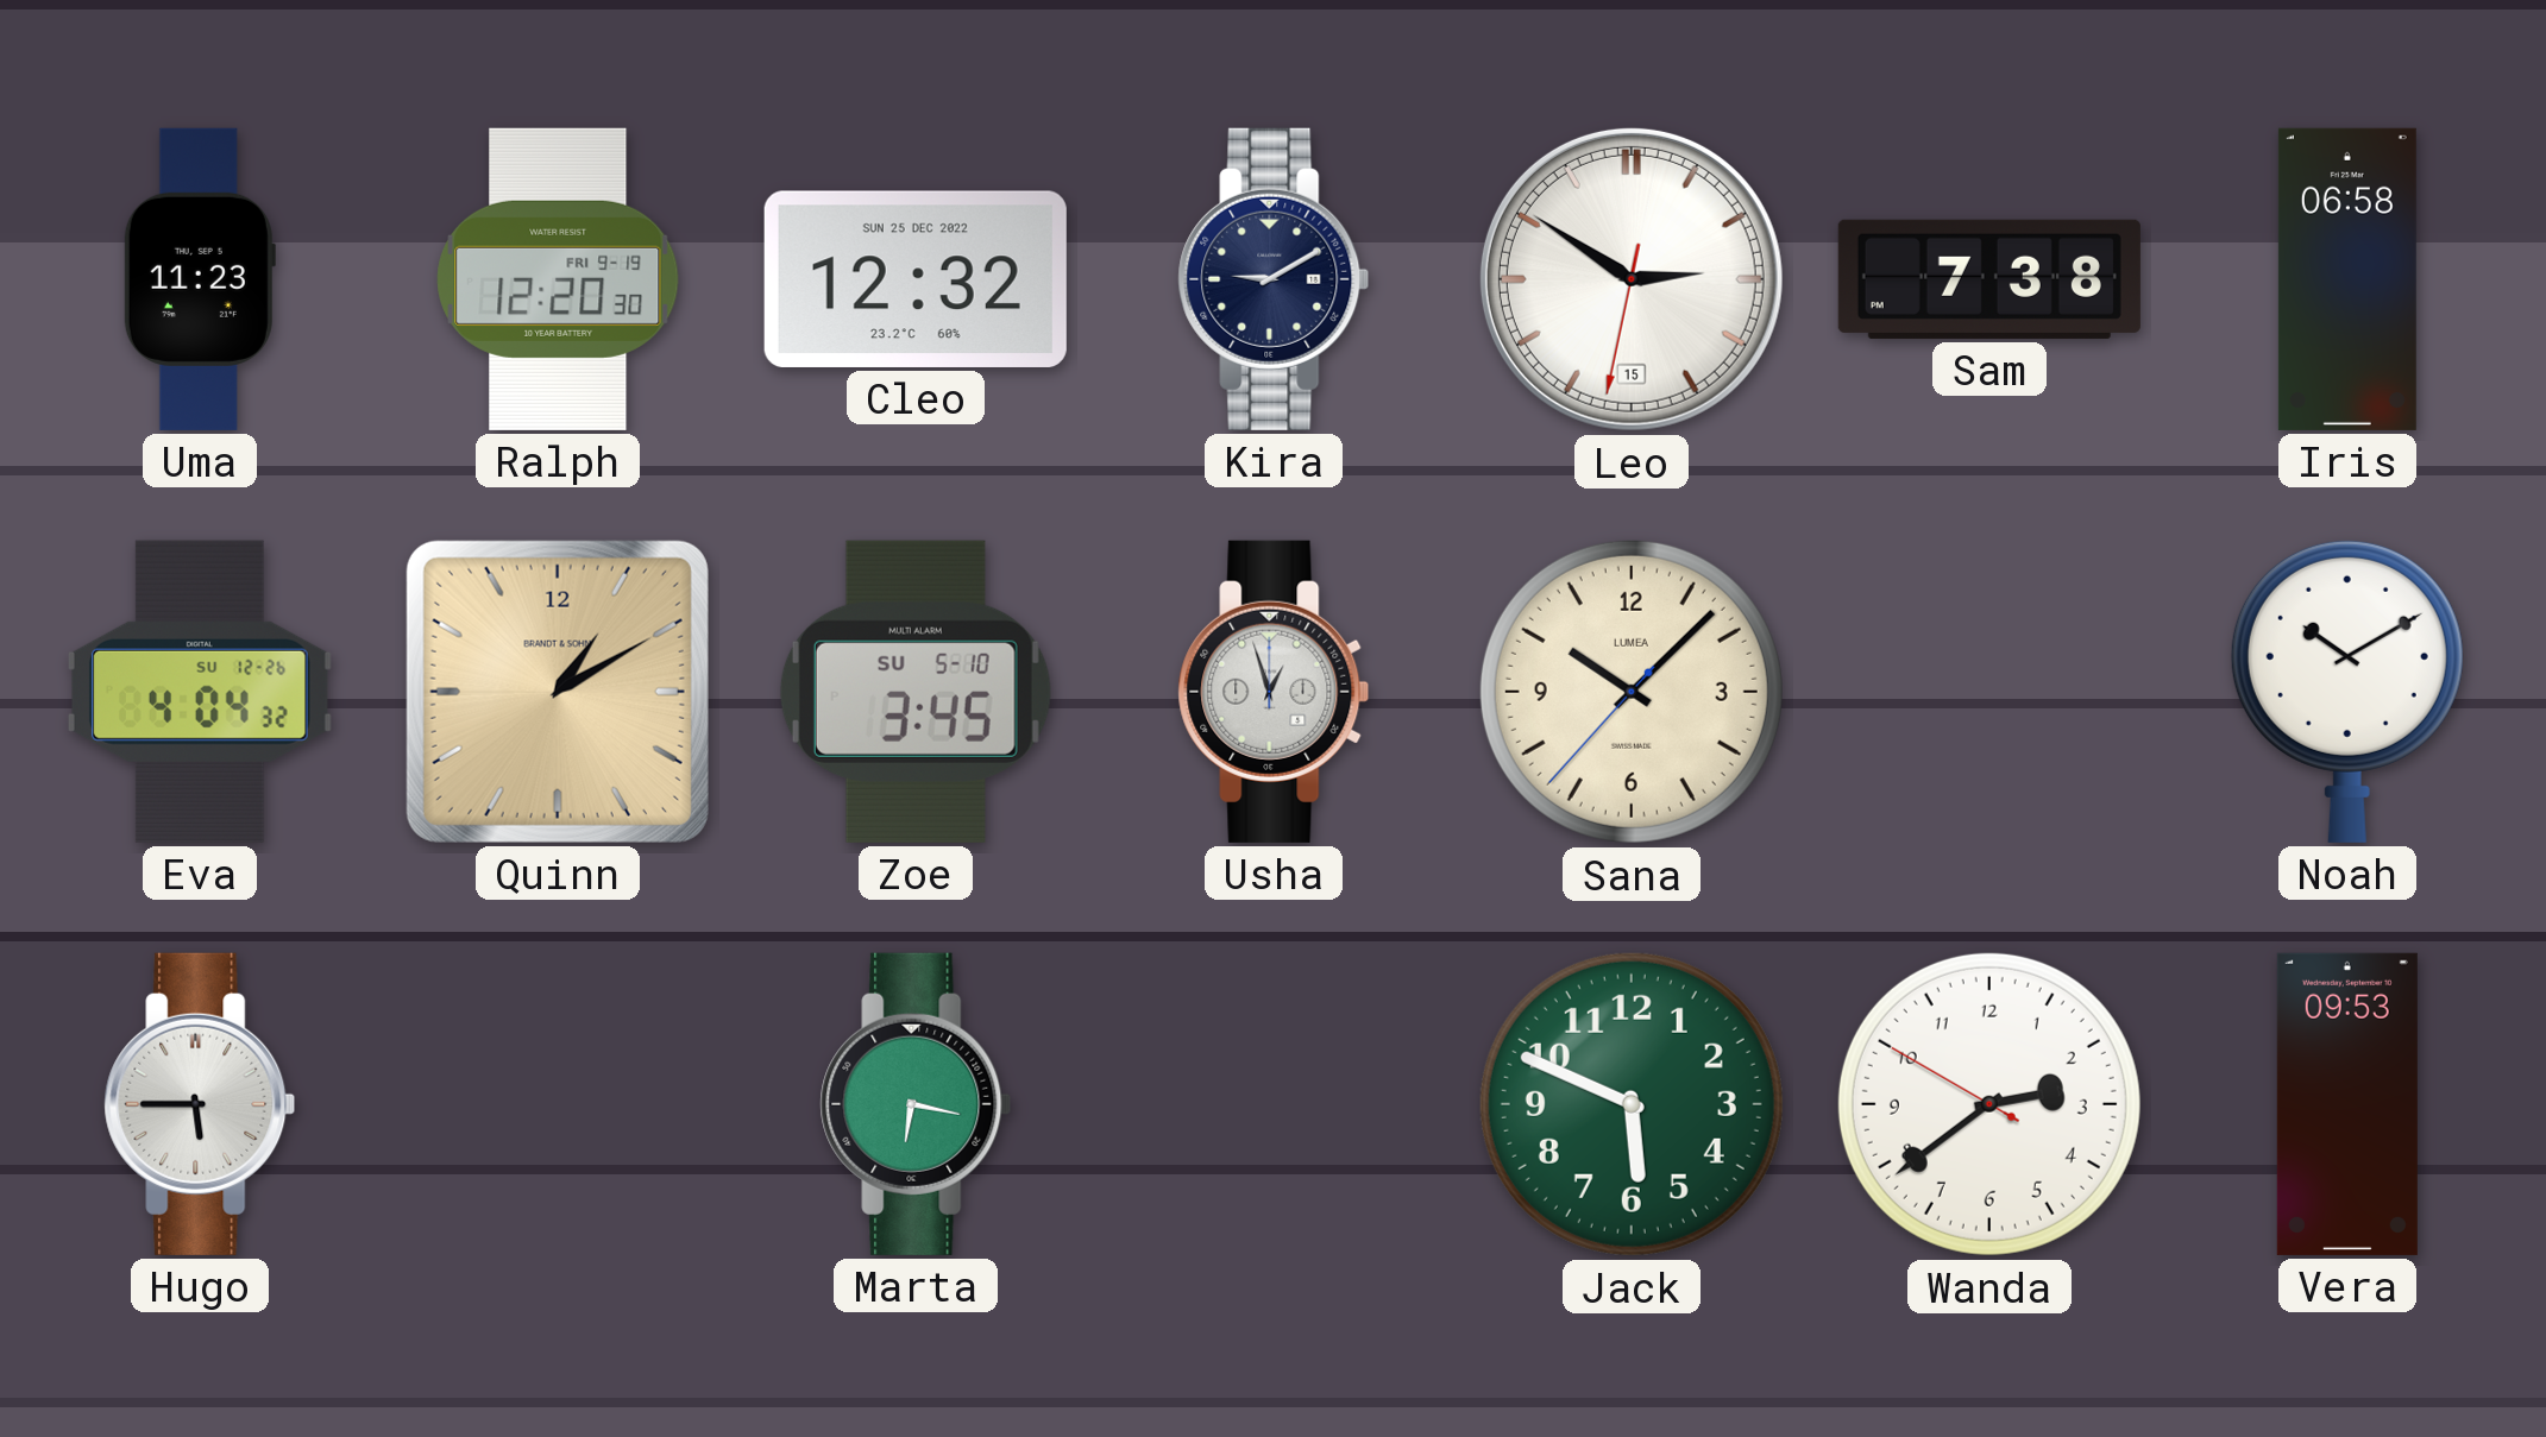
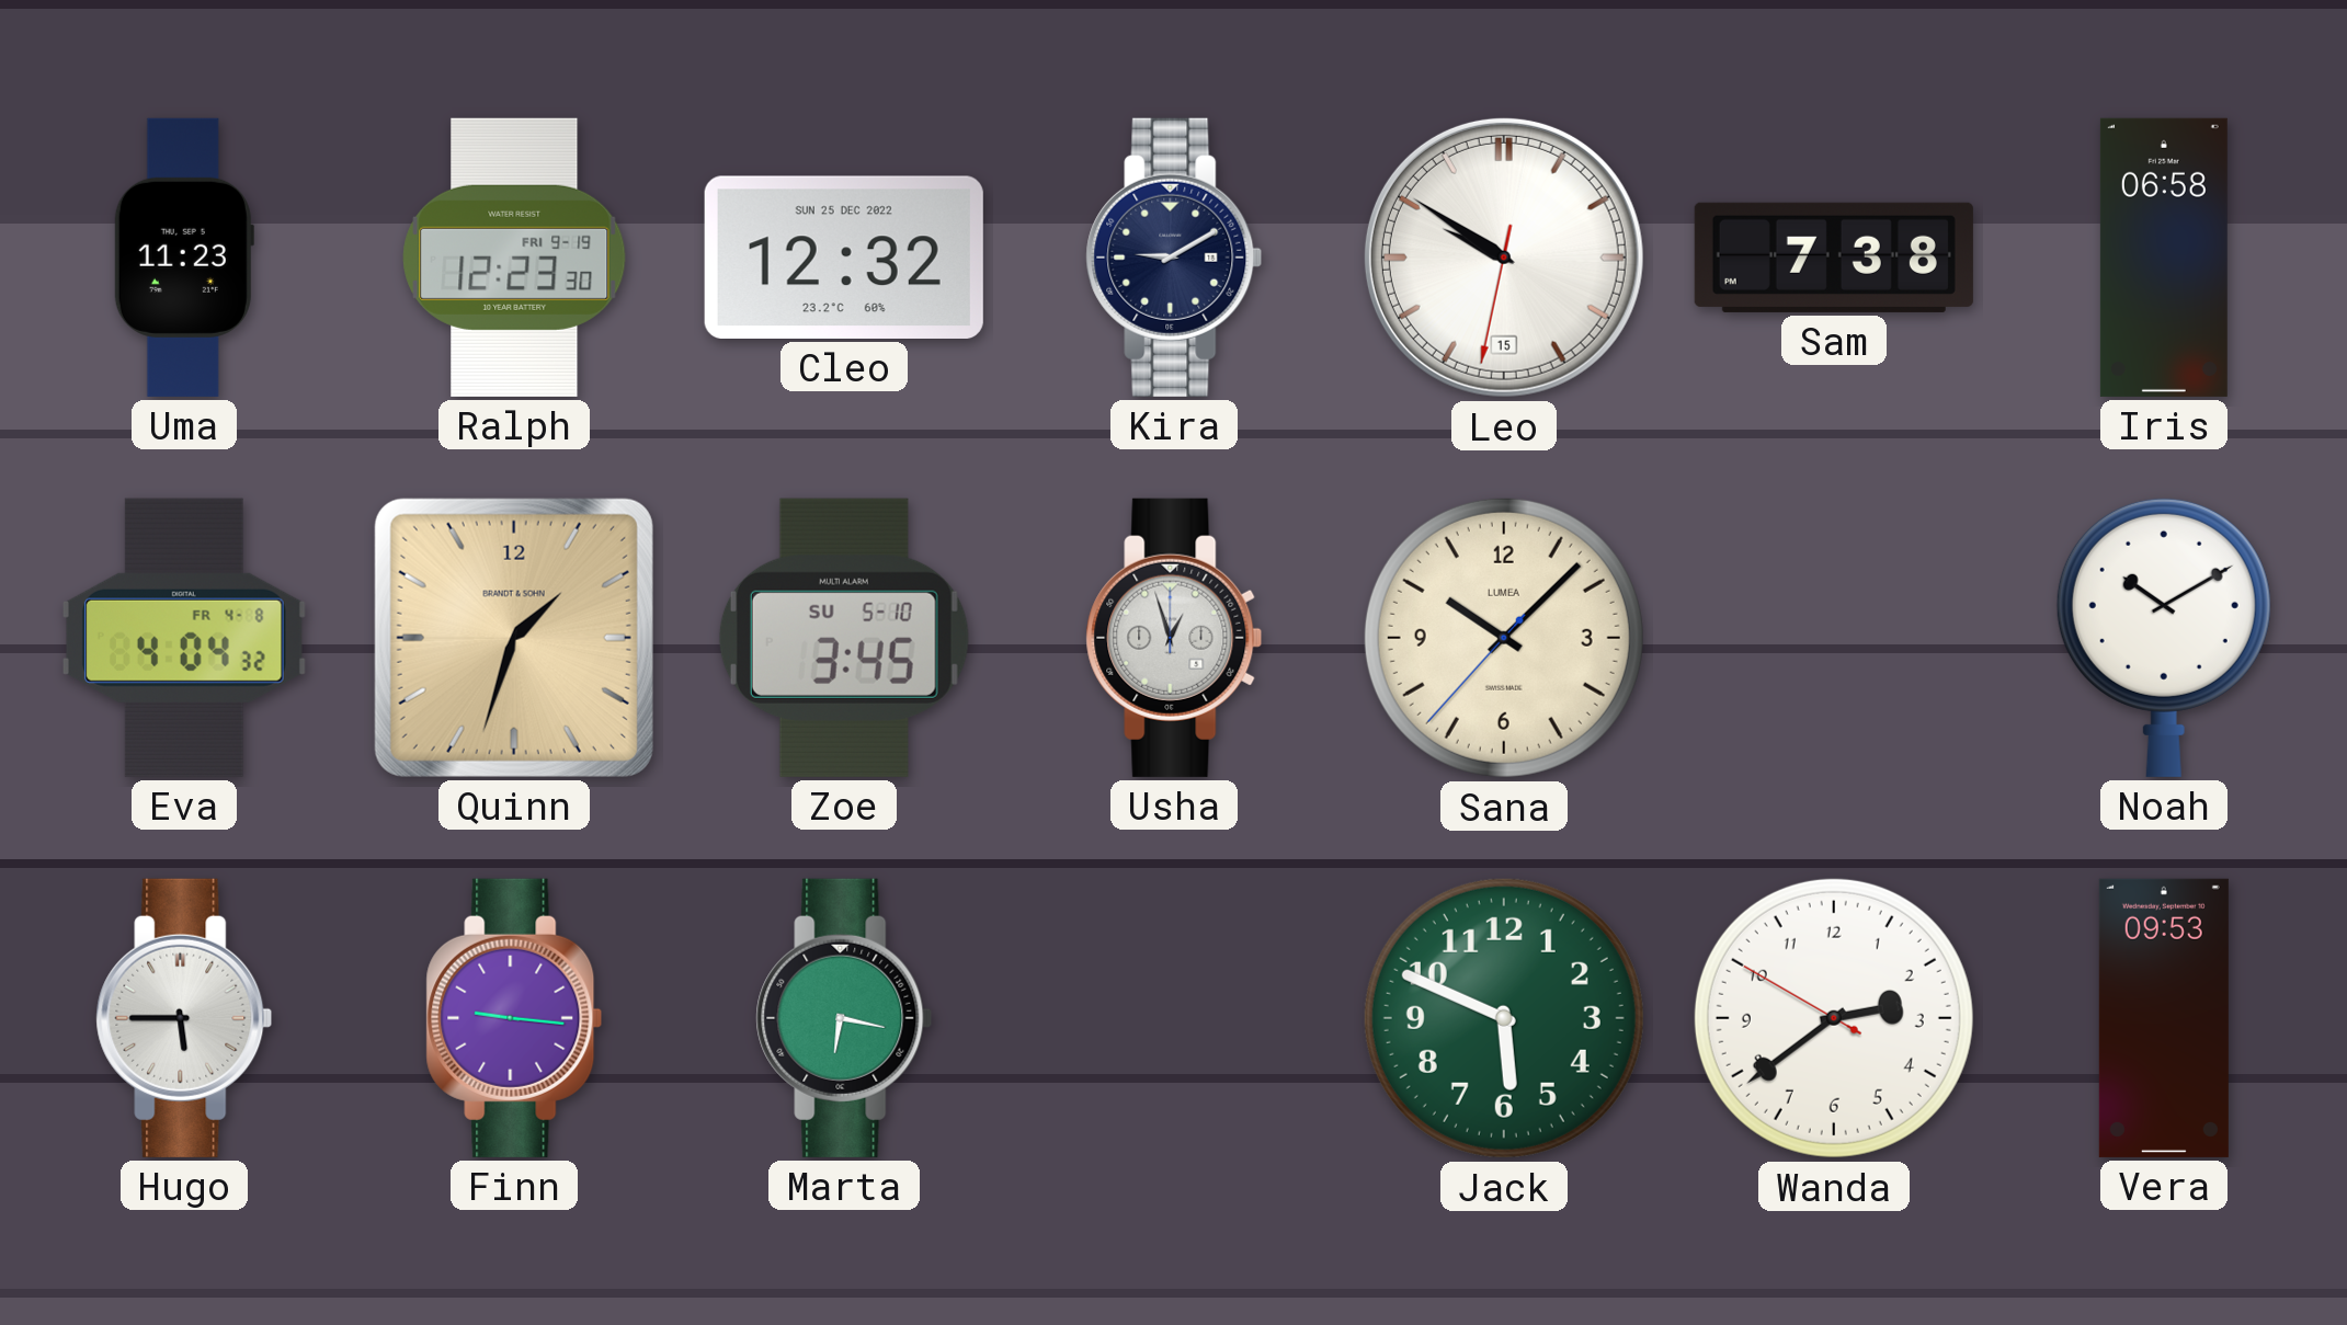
Ralph: 12:20 -> 12:23 (514, 258)
Leo: 2:50 -> 9:50 (1504, 258)
Eva date: SU 12-26 -> FR 4-8 (184, 638)
Quinn: 1:10 -> 1:33 (514, 638)
Finn: none -> 9:16 (514, 1018)
